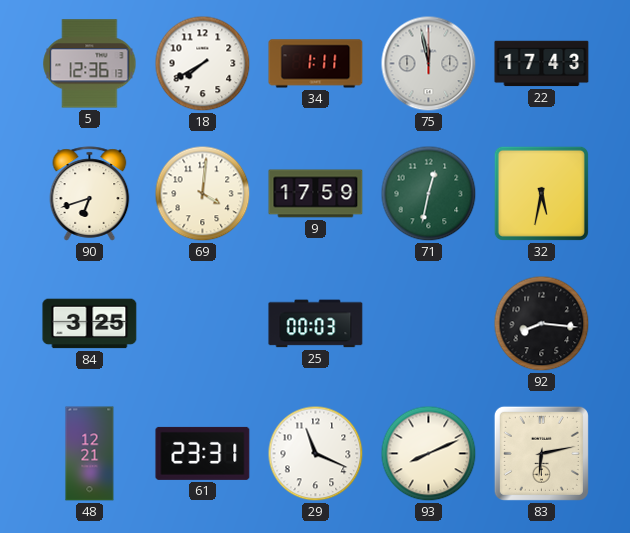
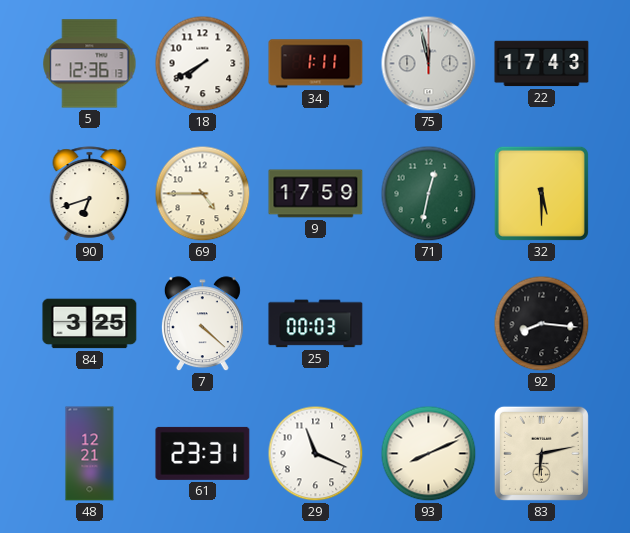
69: 4:01 -> 4:45 (203, 194)
32: 5:32 -> 5:30 (541, 193)
7: none -> 4:22 (202, 324)
